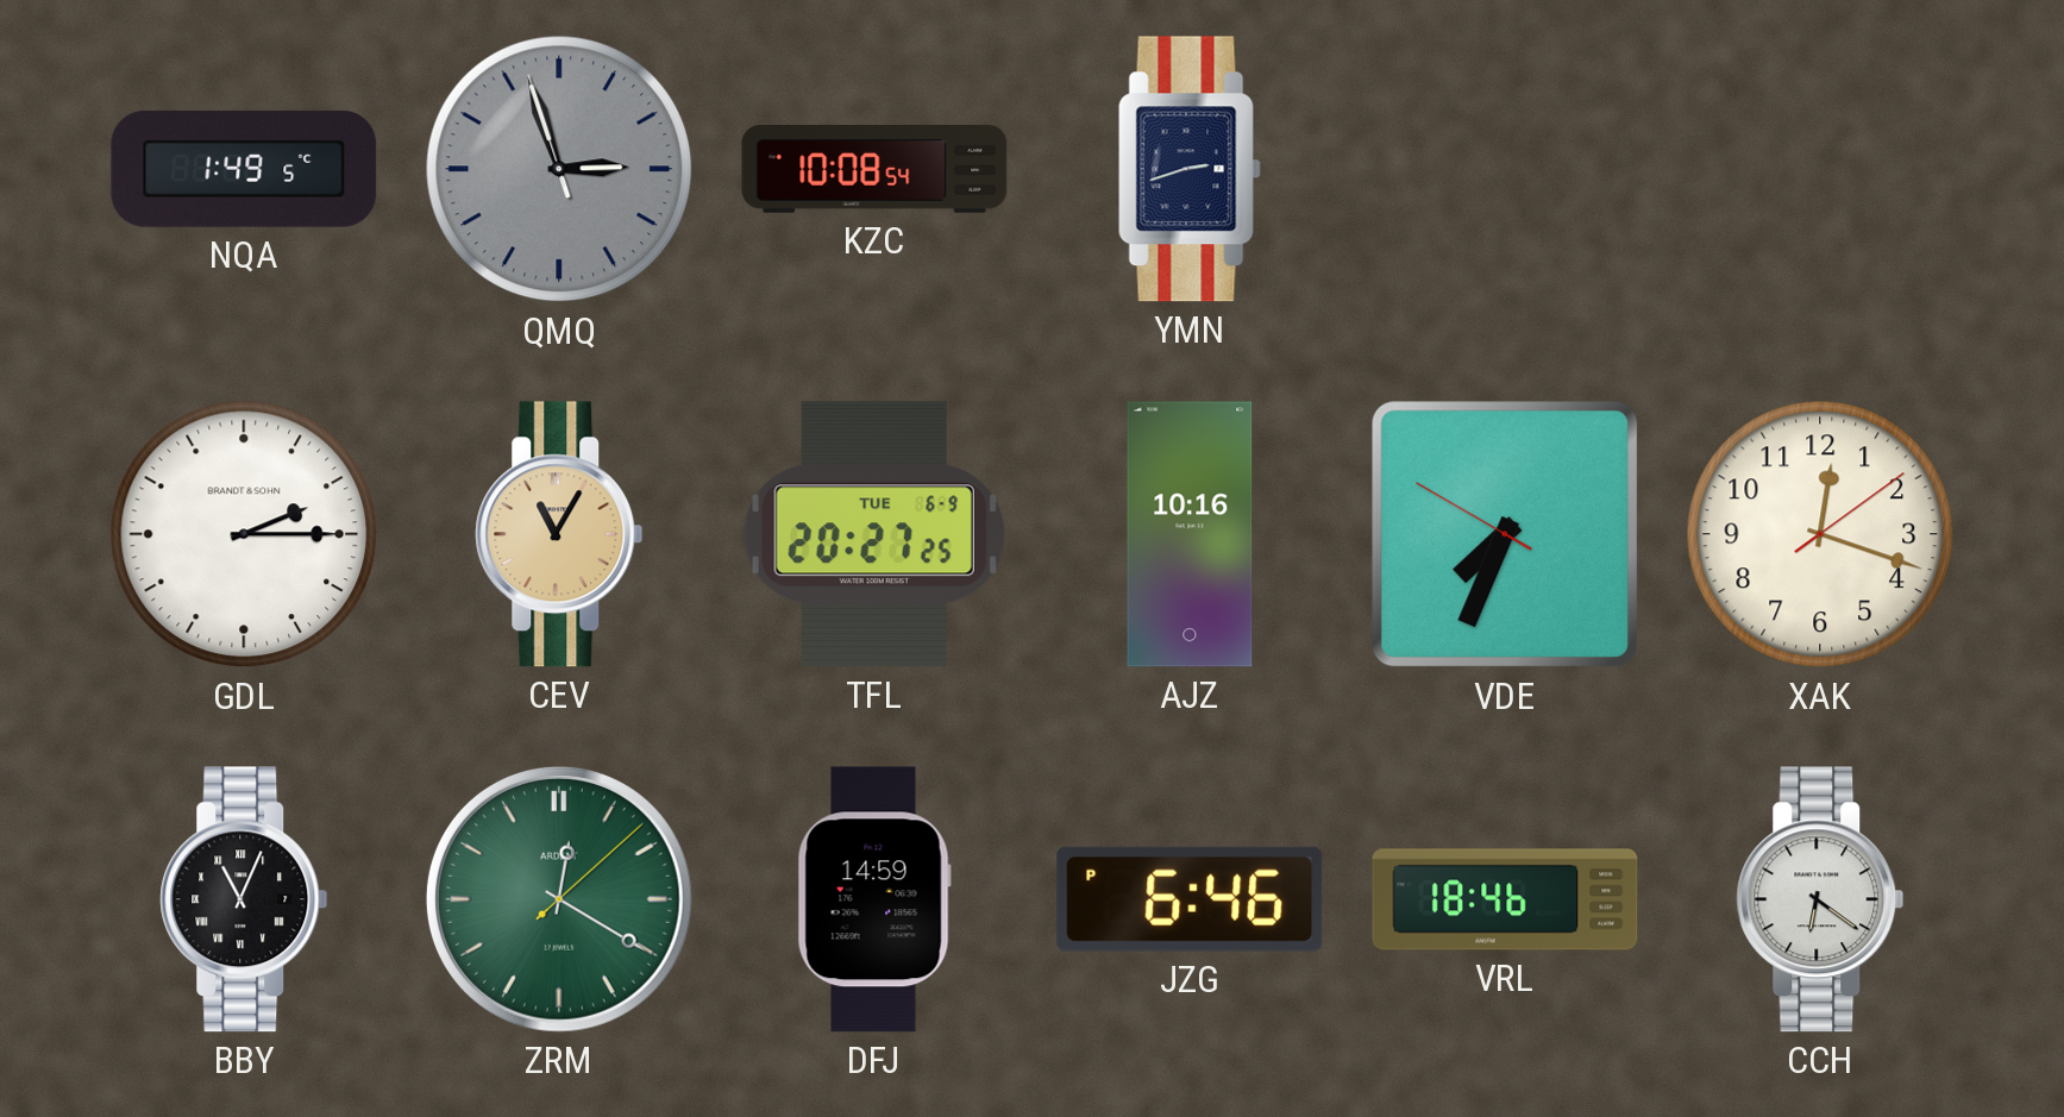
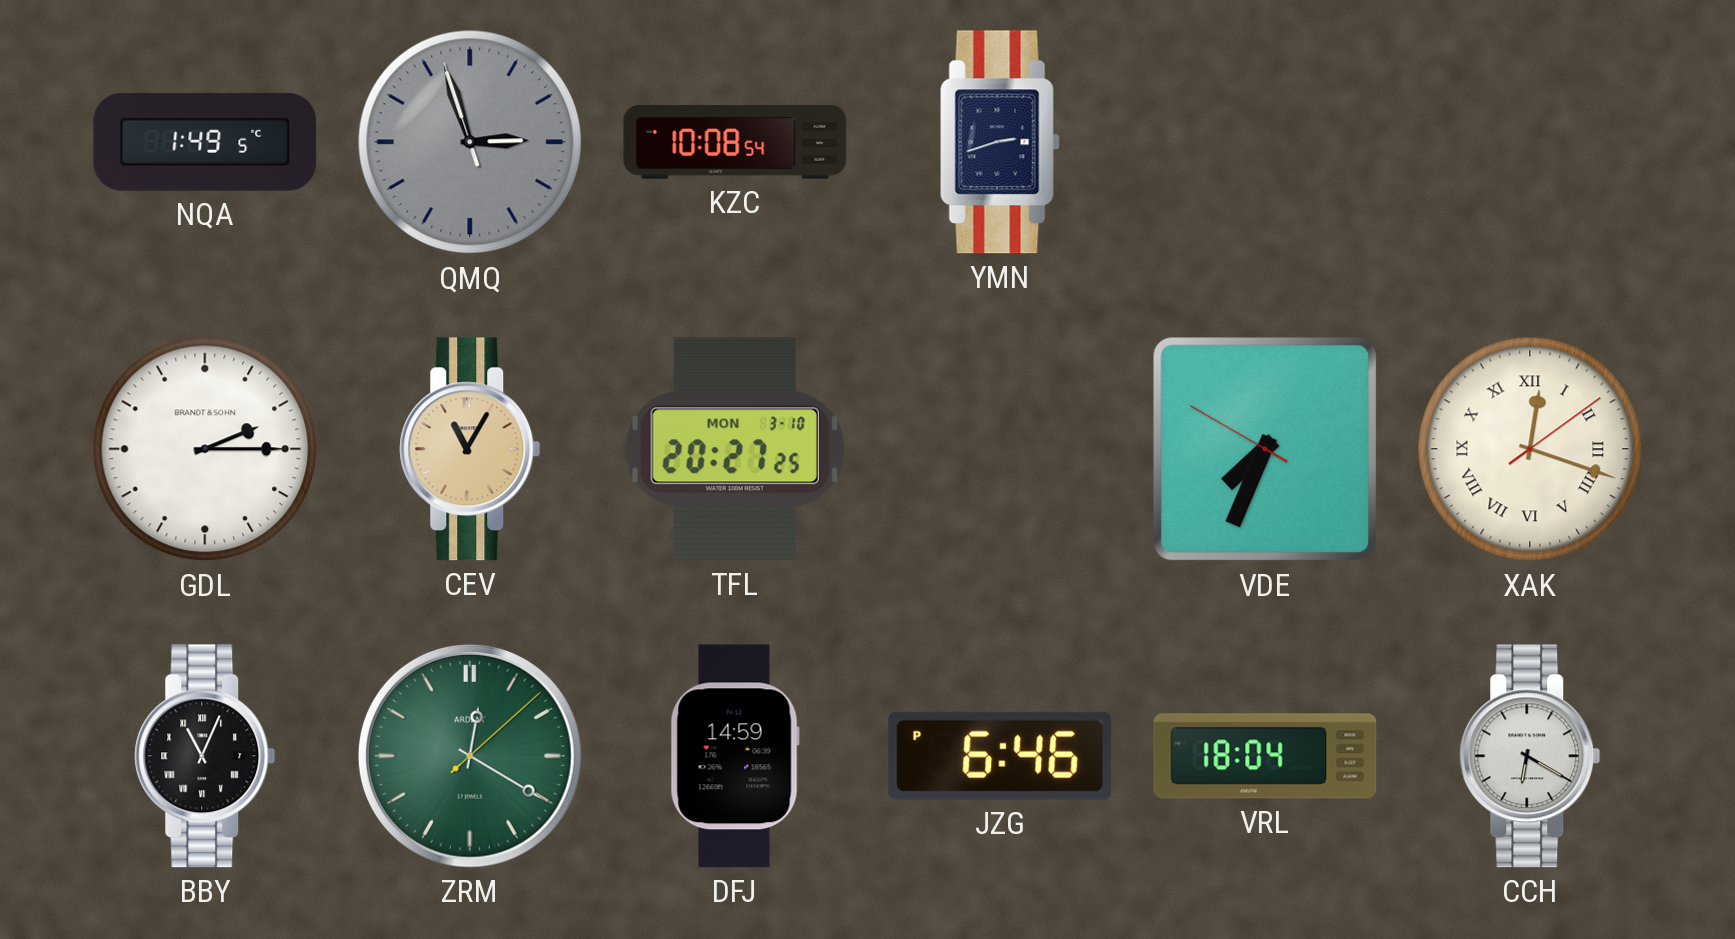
TFL date: TUE 6-9 -> MON 3-10 (735, 449)
AJZ: 10:16 -> none (1190, 534)
XAK numerals: Arabic -> Roman (1530, 449)
VRL: 18:46 -> 18:04 (1265, 756)
CCH: 6:21 -> 6:20 (1530, 756)
